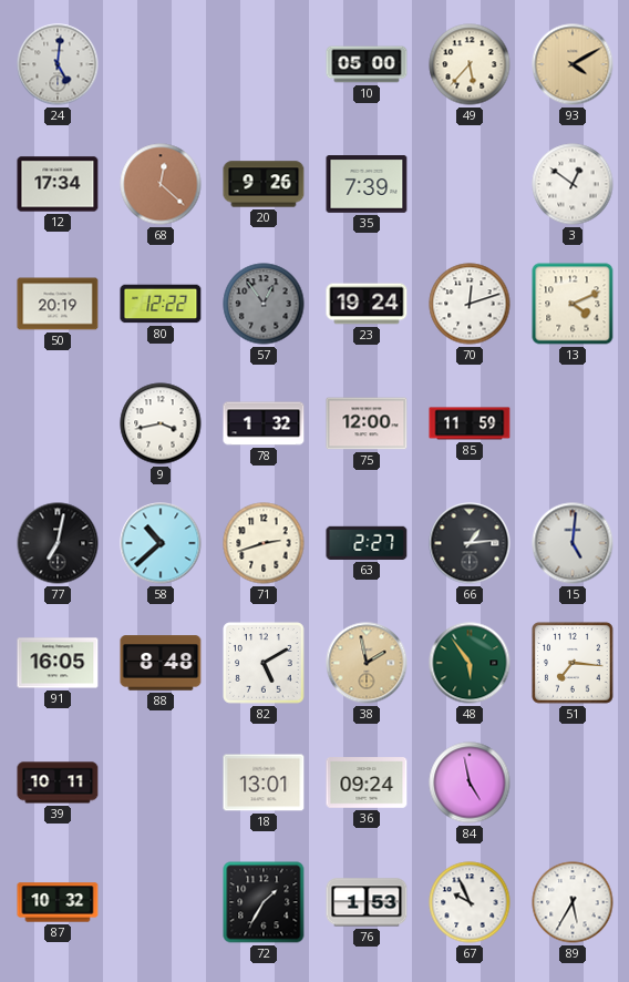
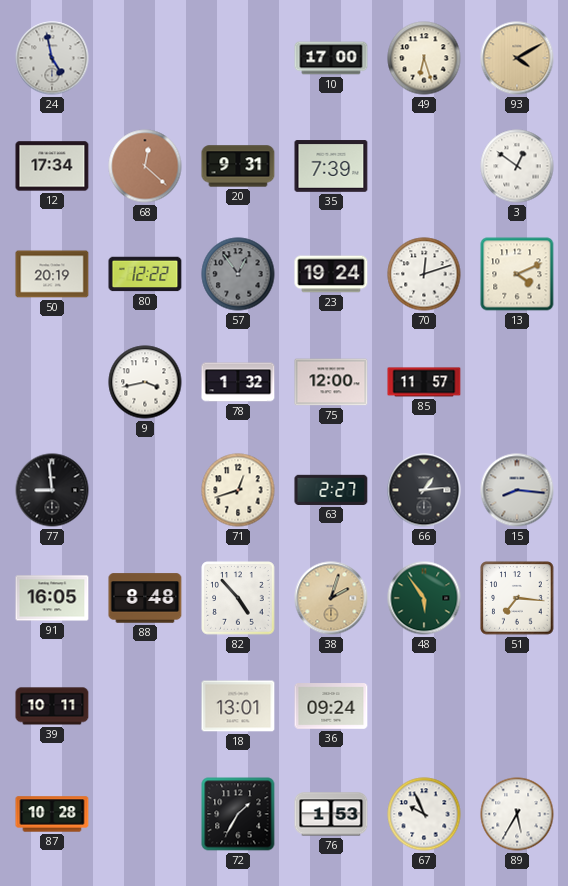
24: 5:01 -> 4:58 (52, 58)
10: 05:00 -> 17:00 (331, 58)
49: 5:37 -> 6:27 (424, 58)
20: 9:26 -> 9:31 (238, 166)
85: 11:59 -> 11:57 (424, 382)
77: 7:02 -> 8:59 (52, 490)
58: 10:38 -> none (161, 543)
71: 2:42 -> 12:42 (238, 490)
15: 5:01 -> 8:16 (517, 490)
82: 5:10 -> 4:53 (238, 598)
38: 1:58 -> 2:03 (331, 598)
84: 4:58 -> none (470, 782)
87: 10:32 -> 10:28 (52, 814)
